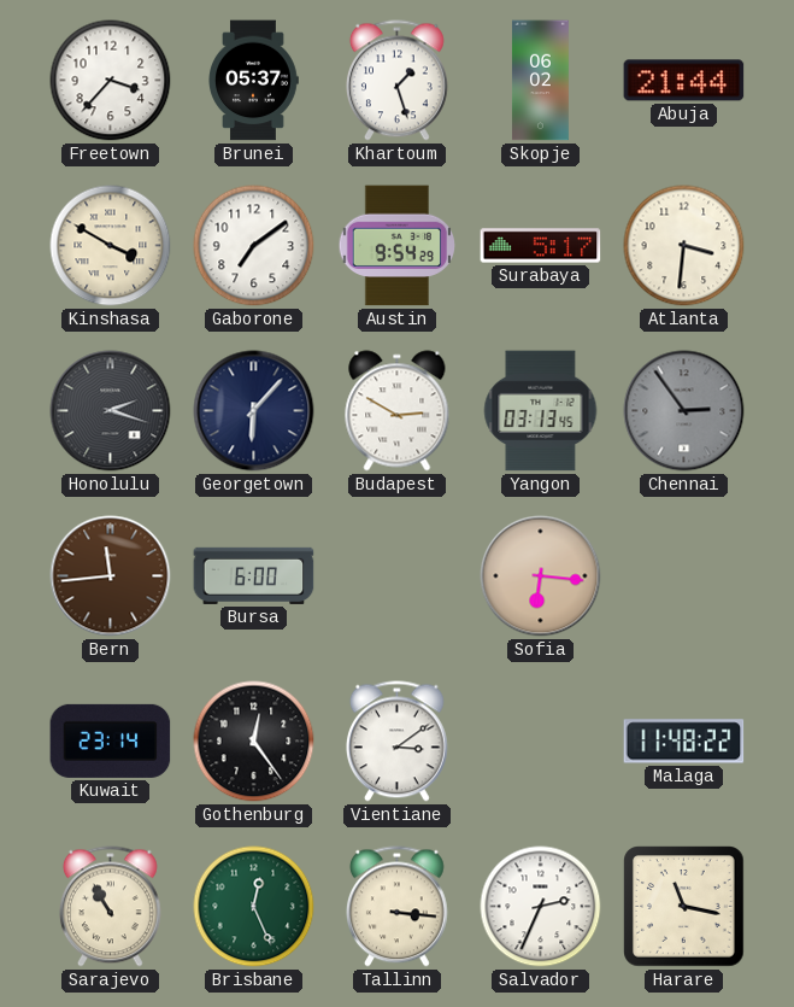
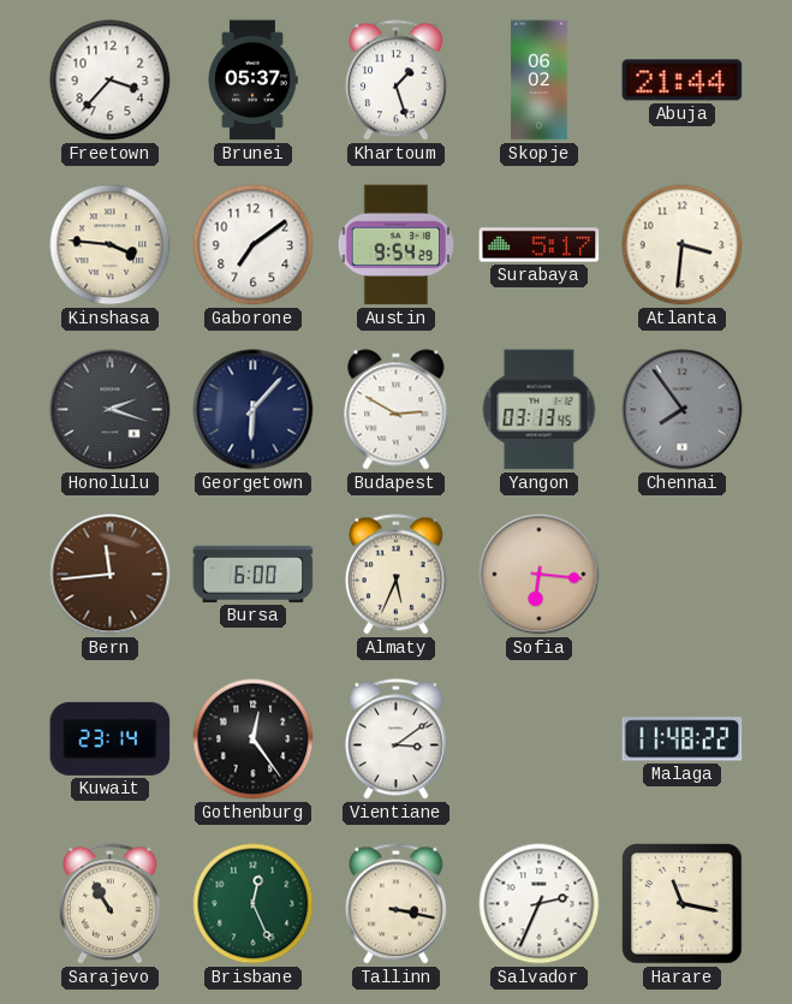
Kinshasa: 3:50 -> 3:46 (111, 245)
Chennai: 2:54 -> 7:54 (683, 410)
Almaty: none -> 5:34 (395, 575)
Tallinn: 3:16 -> 3:17 (395, 904)
